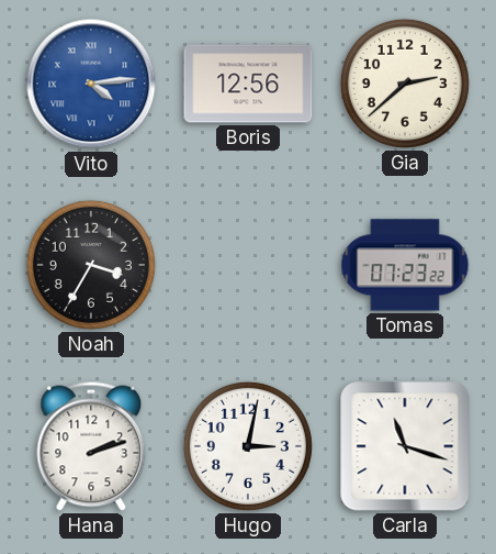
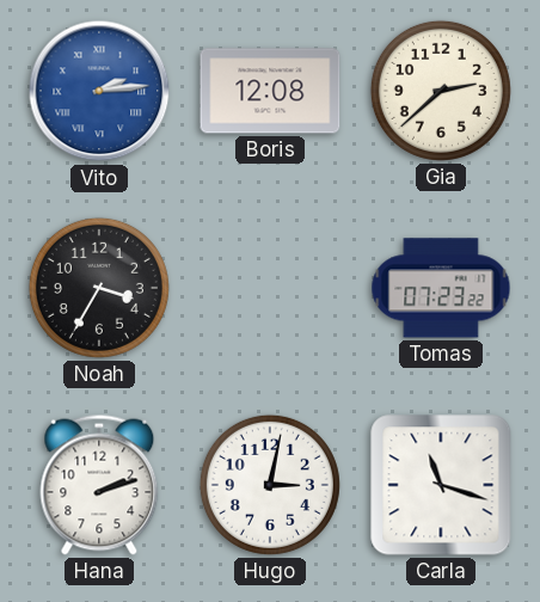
Vito: 4:14 -> 2:14 (99, 91)
Boris: 12:56 -> 12:08 (270, 91)
